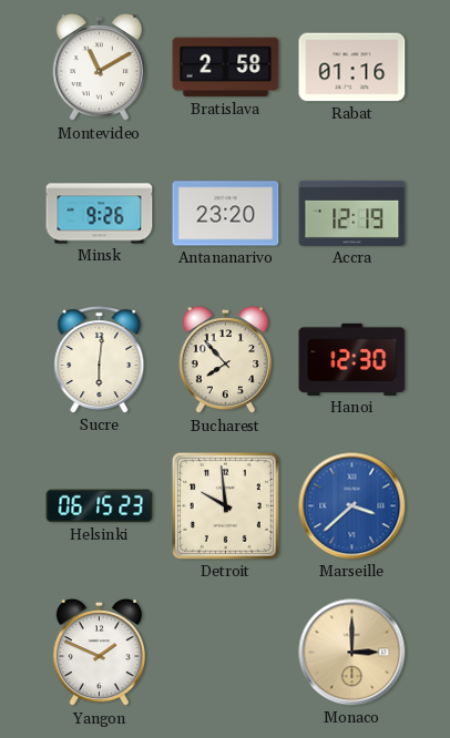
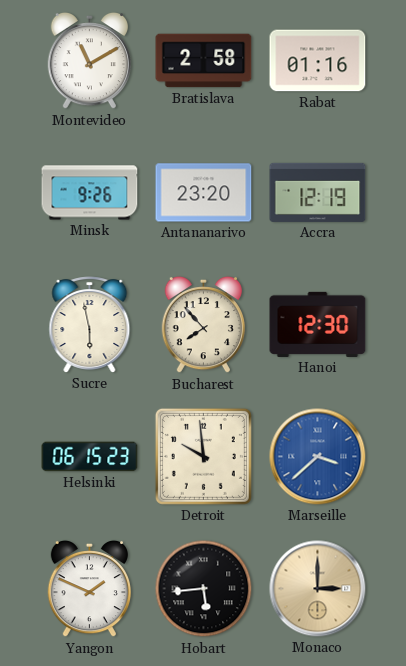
Sucre: 6:01 -> 5:58 (90, 325)
Hobart: none -> 5:44 (204, 589)
